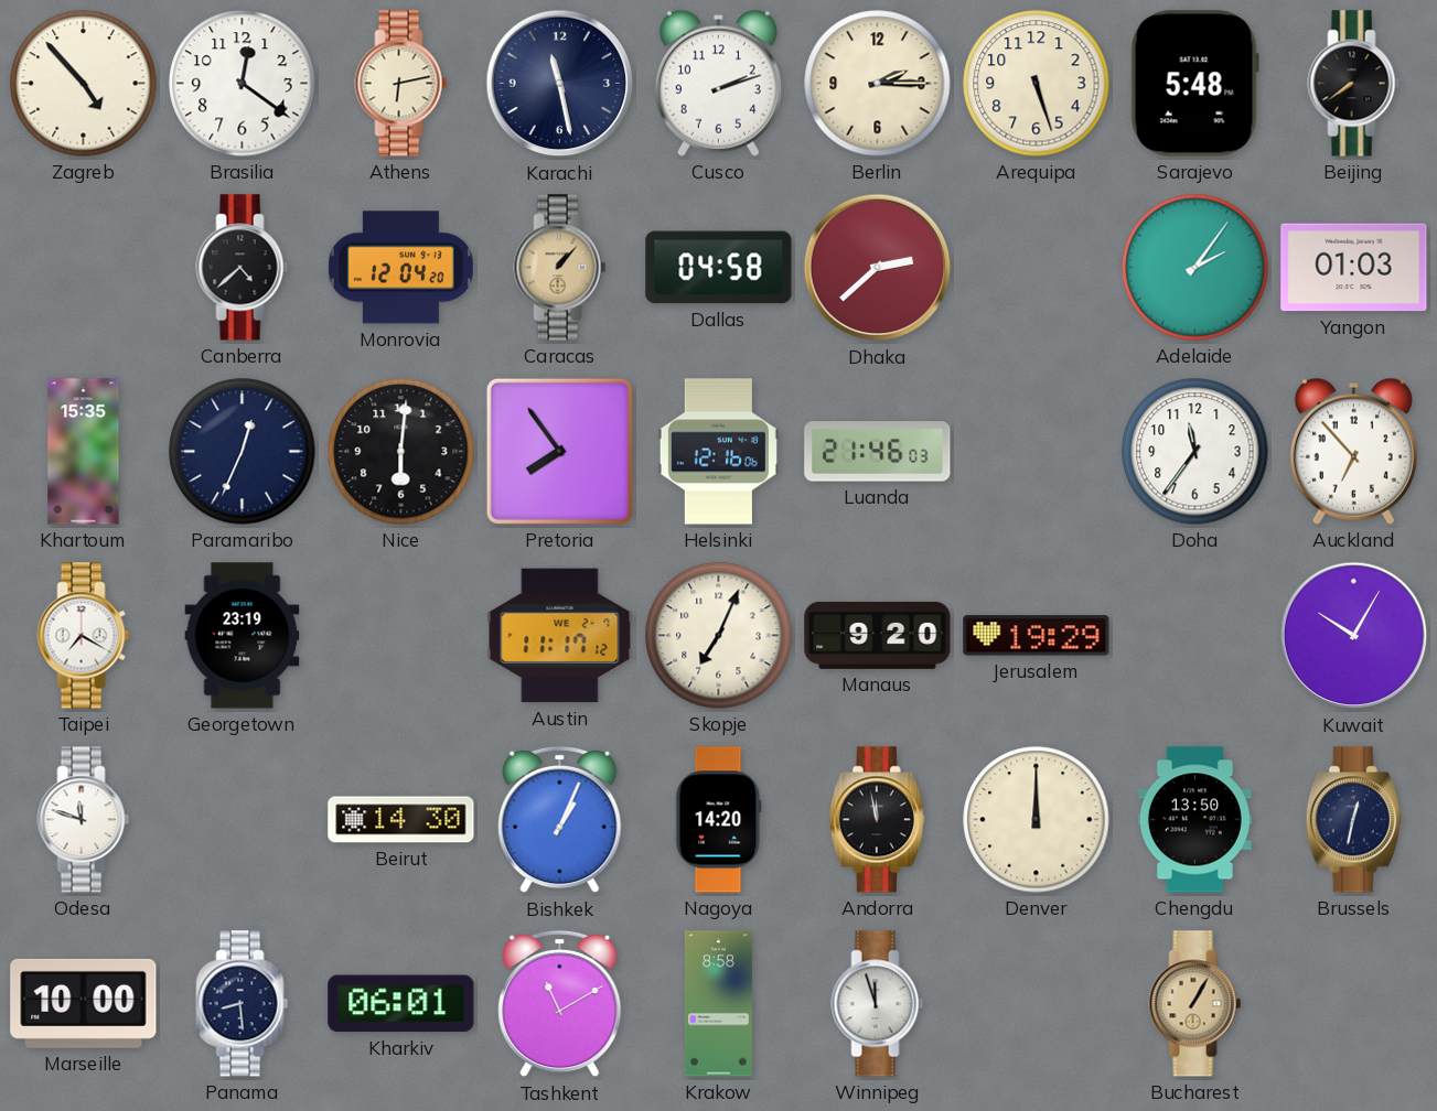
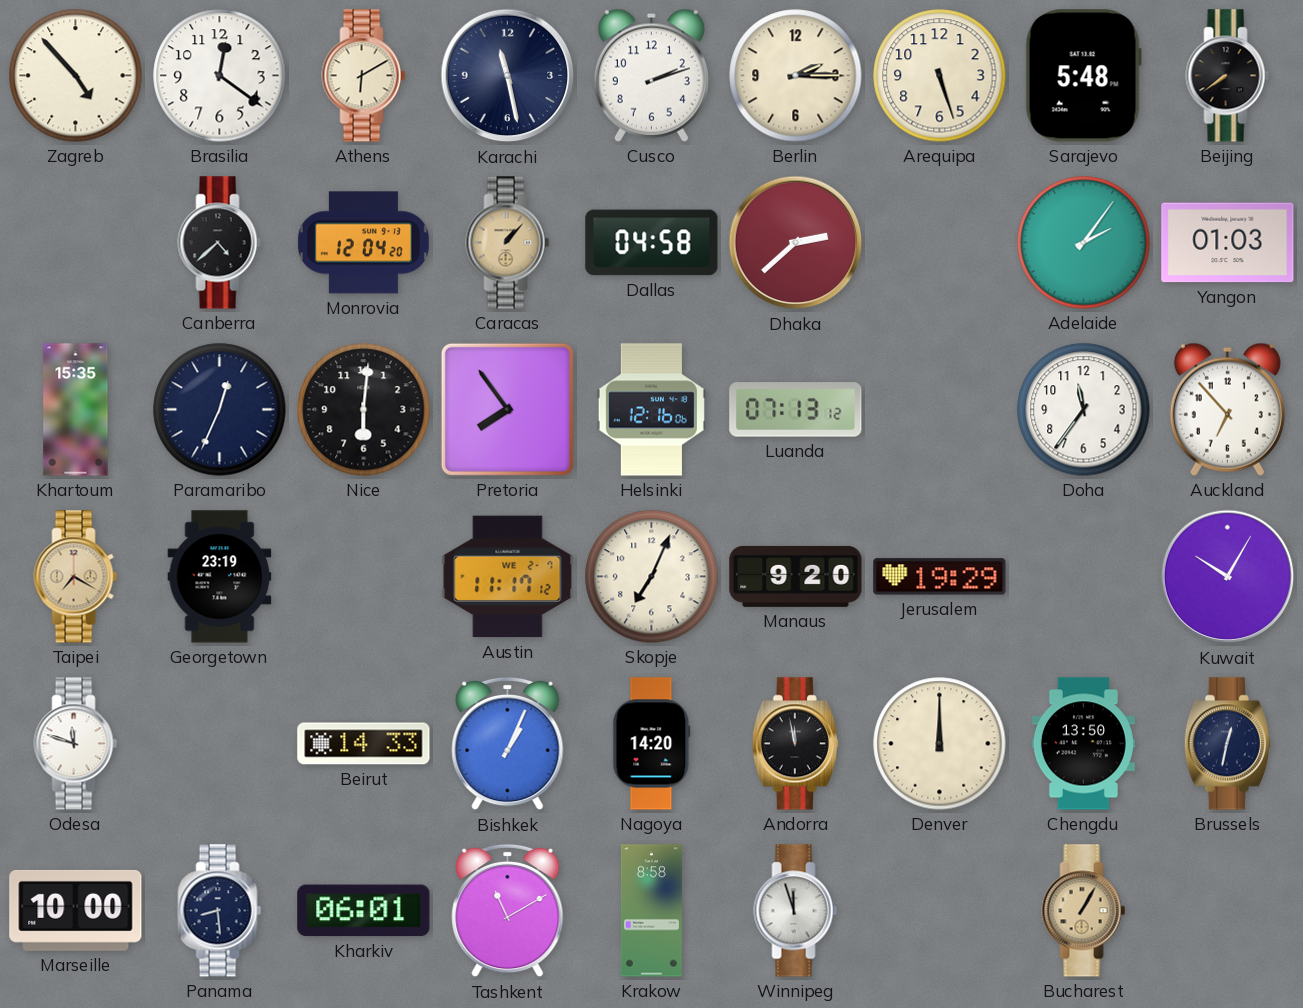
Athens: 6:13 -> 6:10 (364, 76)
Luanda: 21:46 -> 07:13 (796, 410)
Taipei dial: white -> champagne (76, 577)
Beirut: 14:30 -> 14:33 (364, 744)
